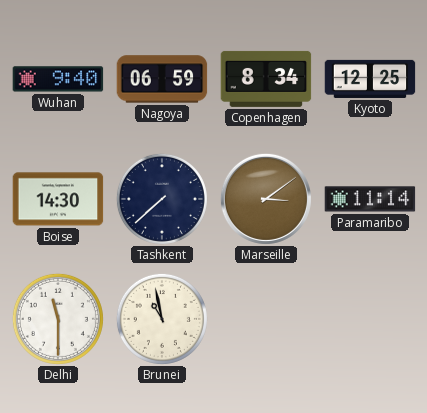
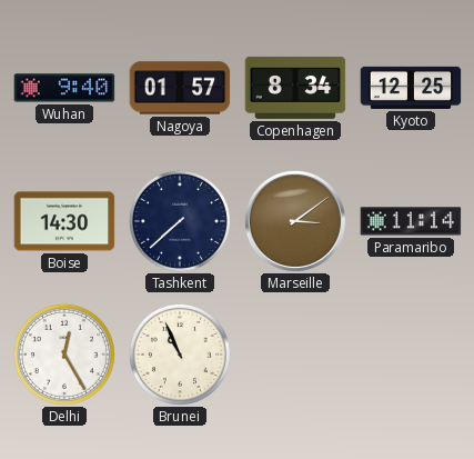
Nagoya: 06:59 -> 01:57 (180, 88)
Delhi: 11:30 -> 12:25 (64, 355)
Brunei: 10:58 -> 10:56 (180, 355)
